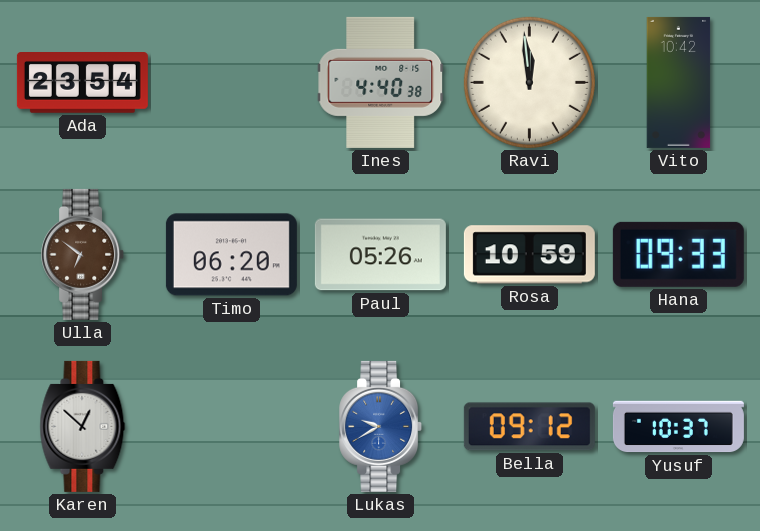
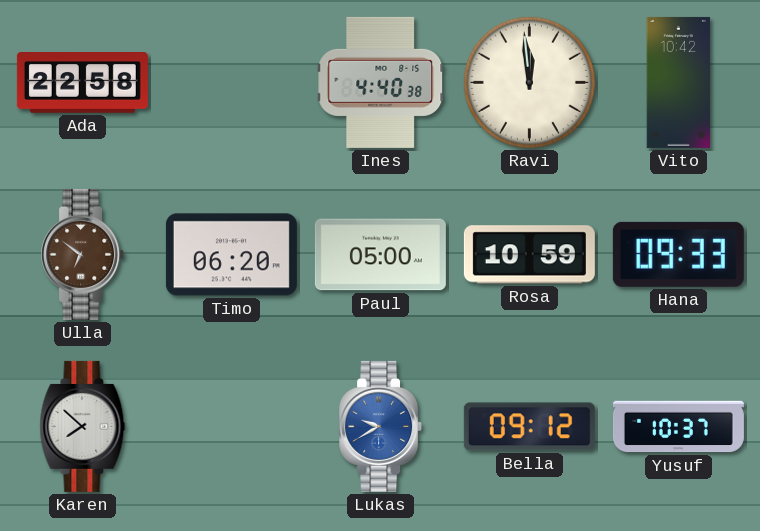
Ada: 23:54 -> 22:58 (82, 83)
Paul: 05:26 -> 05:00 (380, 255)
Karen: 12:52 -> 7:52 (83, 426)
